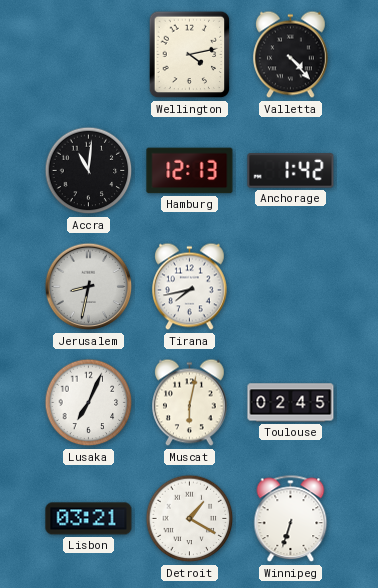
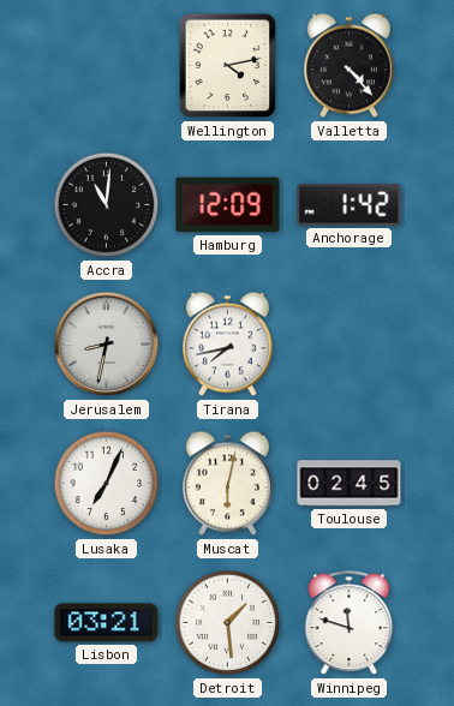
Hamburg: 12:13 -> 12:09 (228, 205)
Detroit: 1:20 -> 1:29 (228, 623)
Winnipeg: 6:33 -> 11:48 (350, 623)
